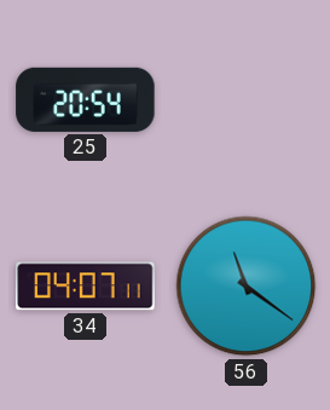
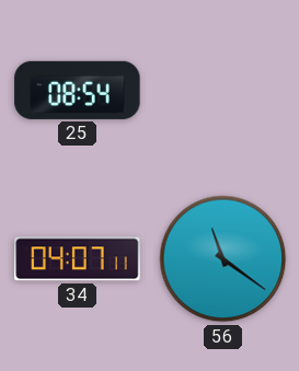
25: 20:54 -> 08:54 (78, 90)
